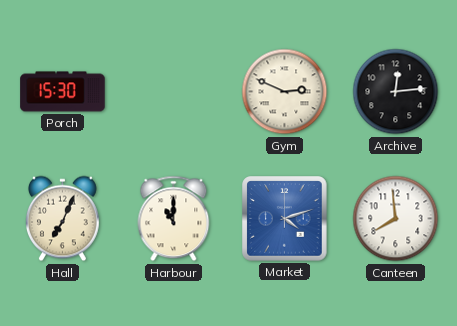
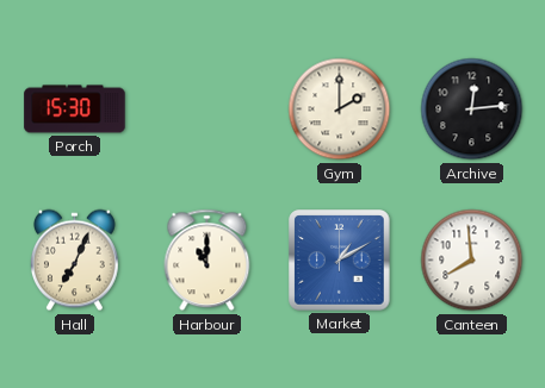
Gym: 2:49 -> 2:00 (340, 109)
Market: 4:12 -> 1:10 (340, 261)
